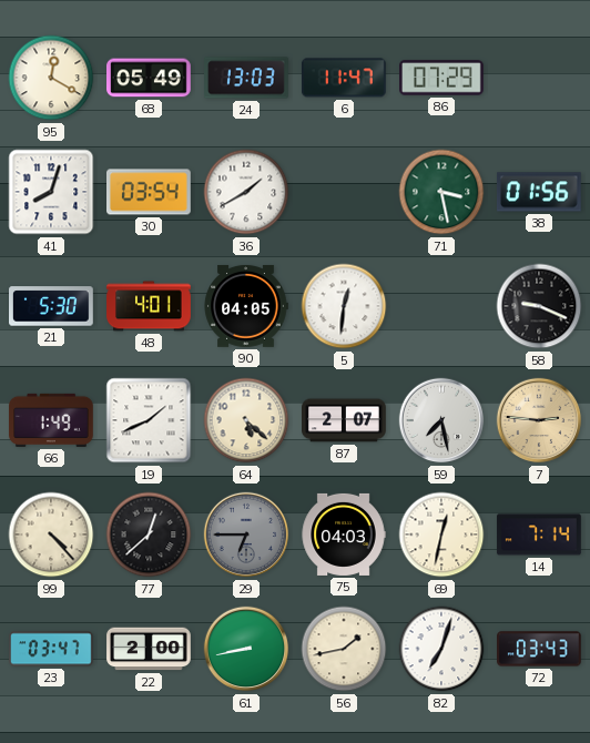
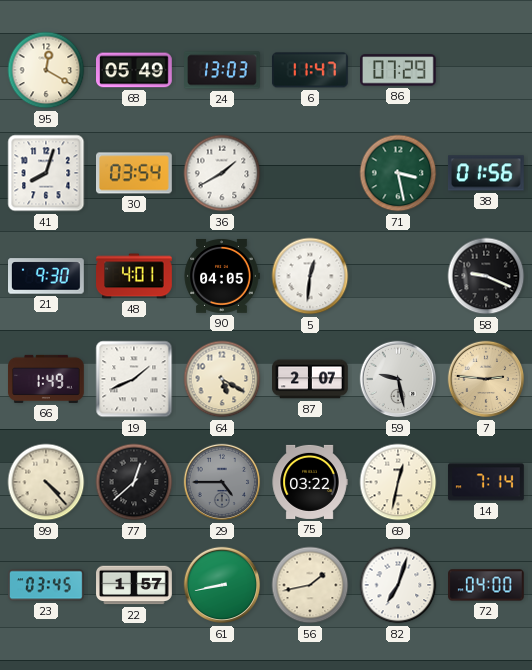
21: 5:30 -> 9:30 (47, 276)
64: 5:22 -> 5:20 (222, 379)
59: 7:28 -> 9:28 (398, 379)
29: 6:45 -> 4:45 (222, 482)
75: 04:03 -> 03:22 (310, 482)
23: 03:47 -> 03:45 (47, 585)
22: 2:00 -> 1:57 (134, 585)
72: 03:43 -> 04:00 (487, 585)
